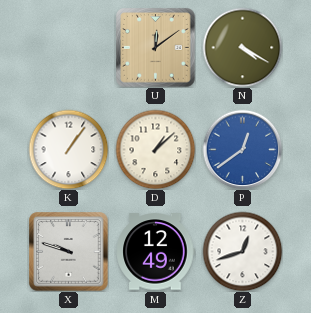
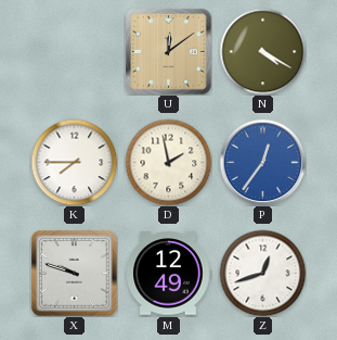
K: 1:06 -> 7:45 (74, 162)
D: 1:08 -> 1:58 (168, 162)
P: 12:39 -> 12:36 (262, 162)
